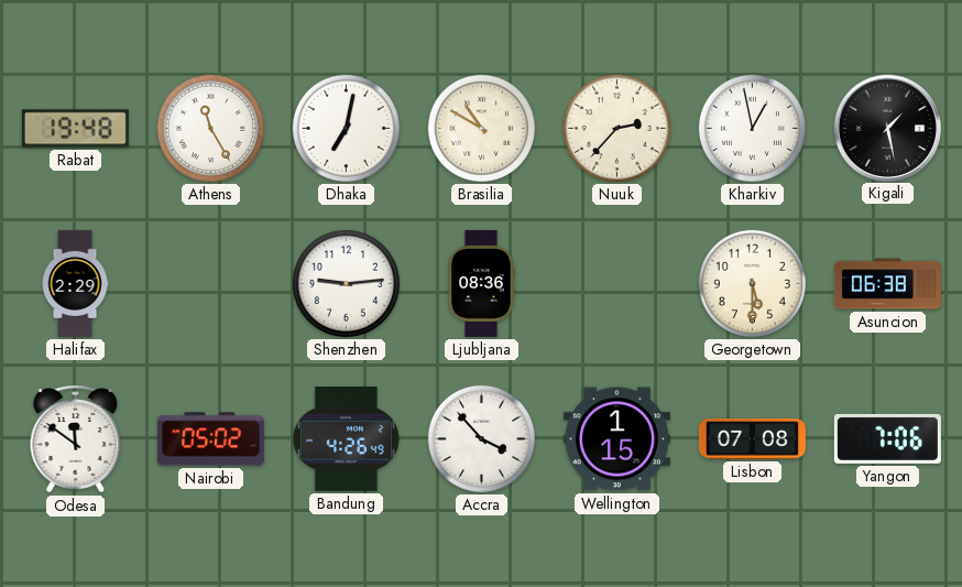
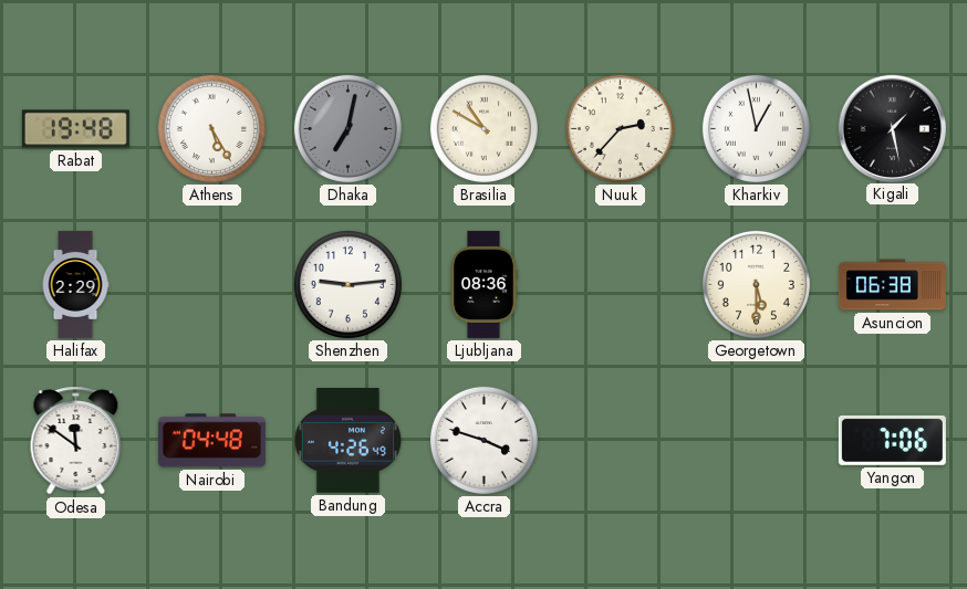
Athens: 11:25 -> 5:25 (211, 128)
Dhaka dial: white -> grey (347, 128)
Nairobi: 05:02 -> 04:48 (211, 441)
Accra: 3:53 -> 3:48 (483, 440)
Wellington: 1:15 -> none (616, 439)
Lisbon: 07:08 -> none (752, 439)
